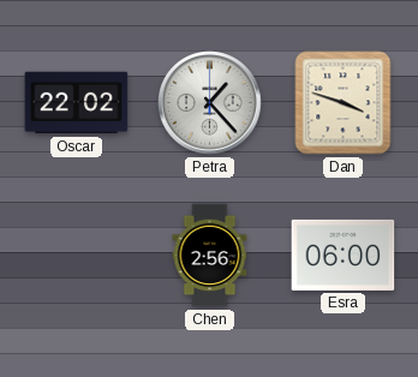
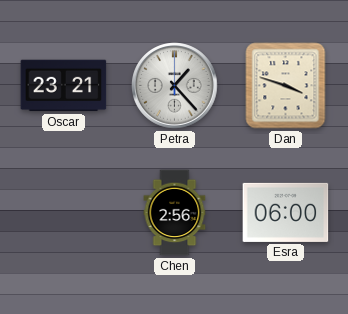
Oscar: 22:02 -> 23:21 (64, 86)
